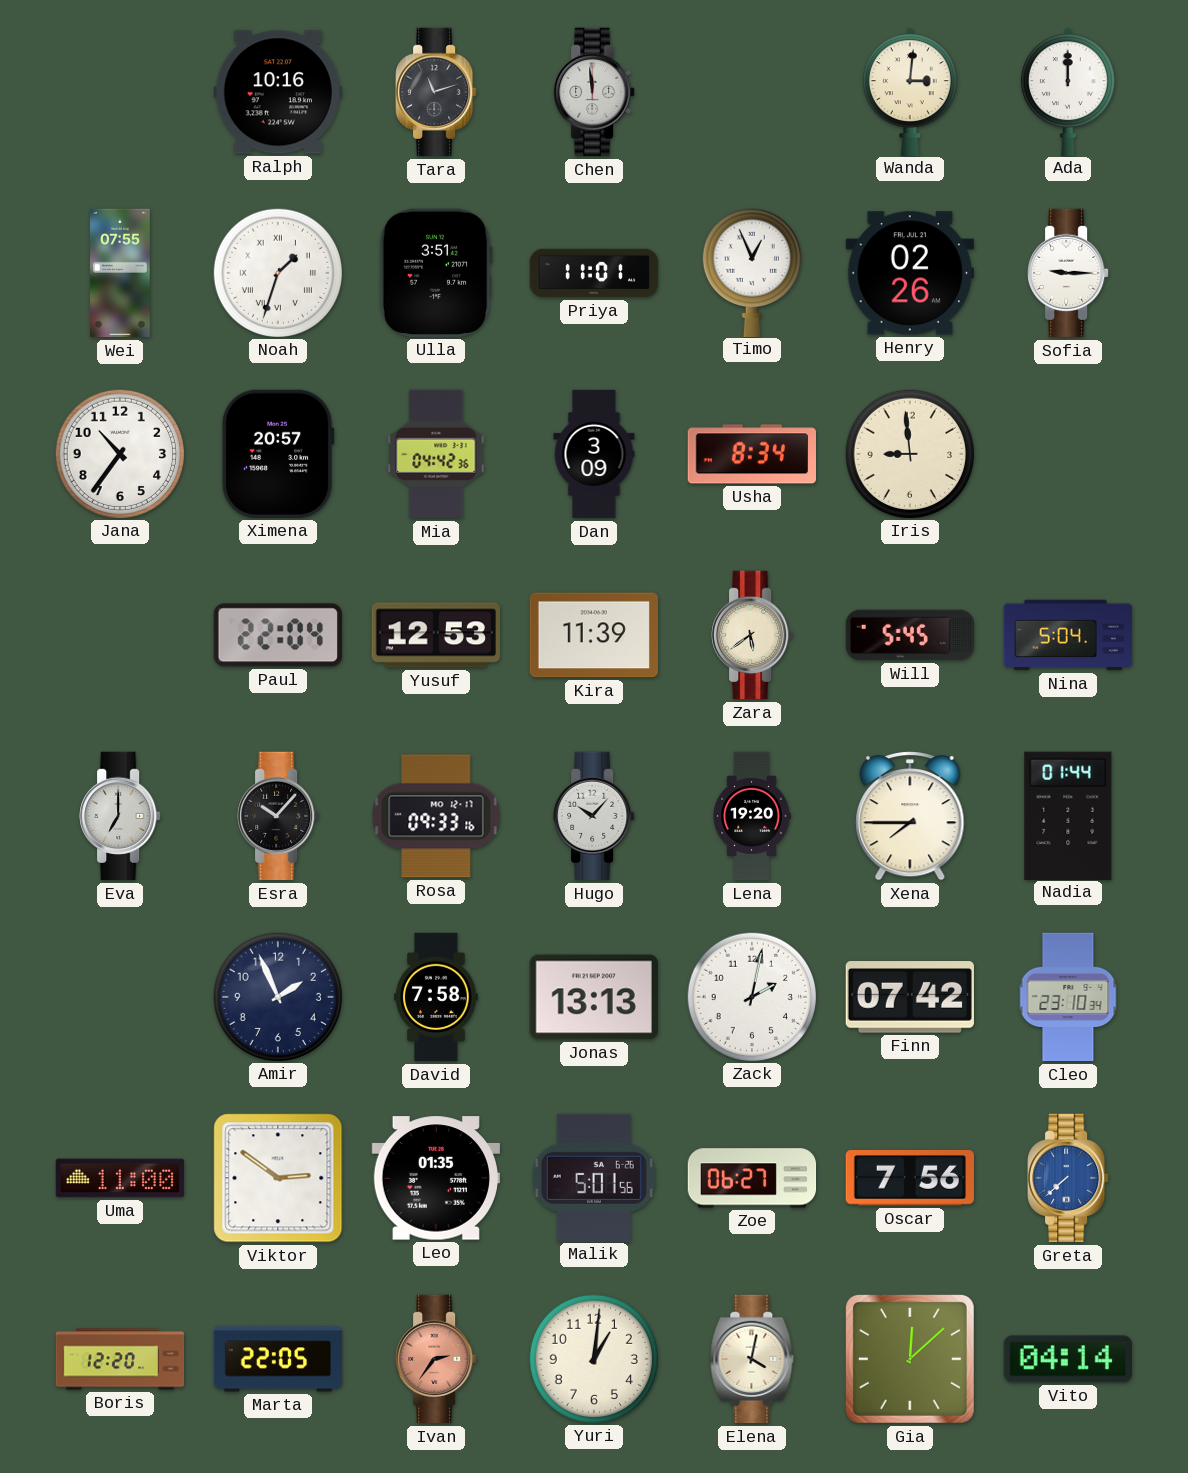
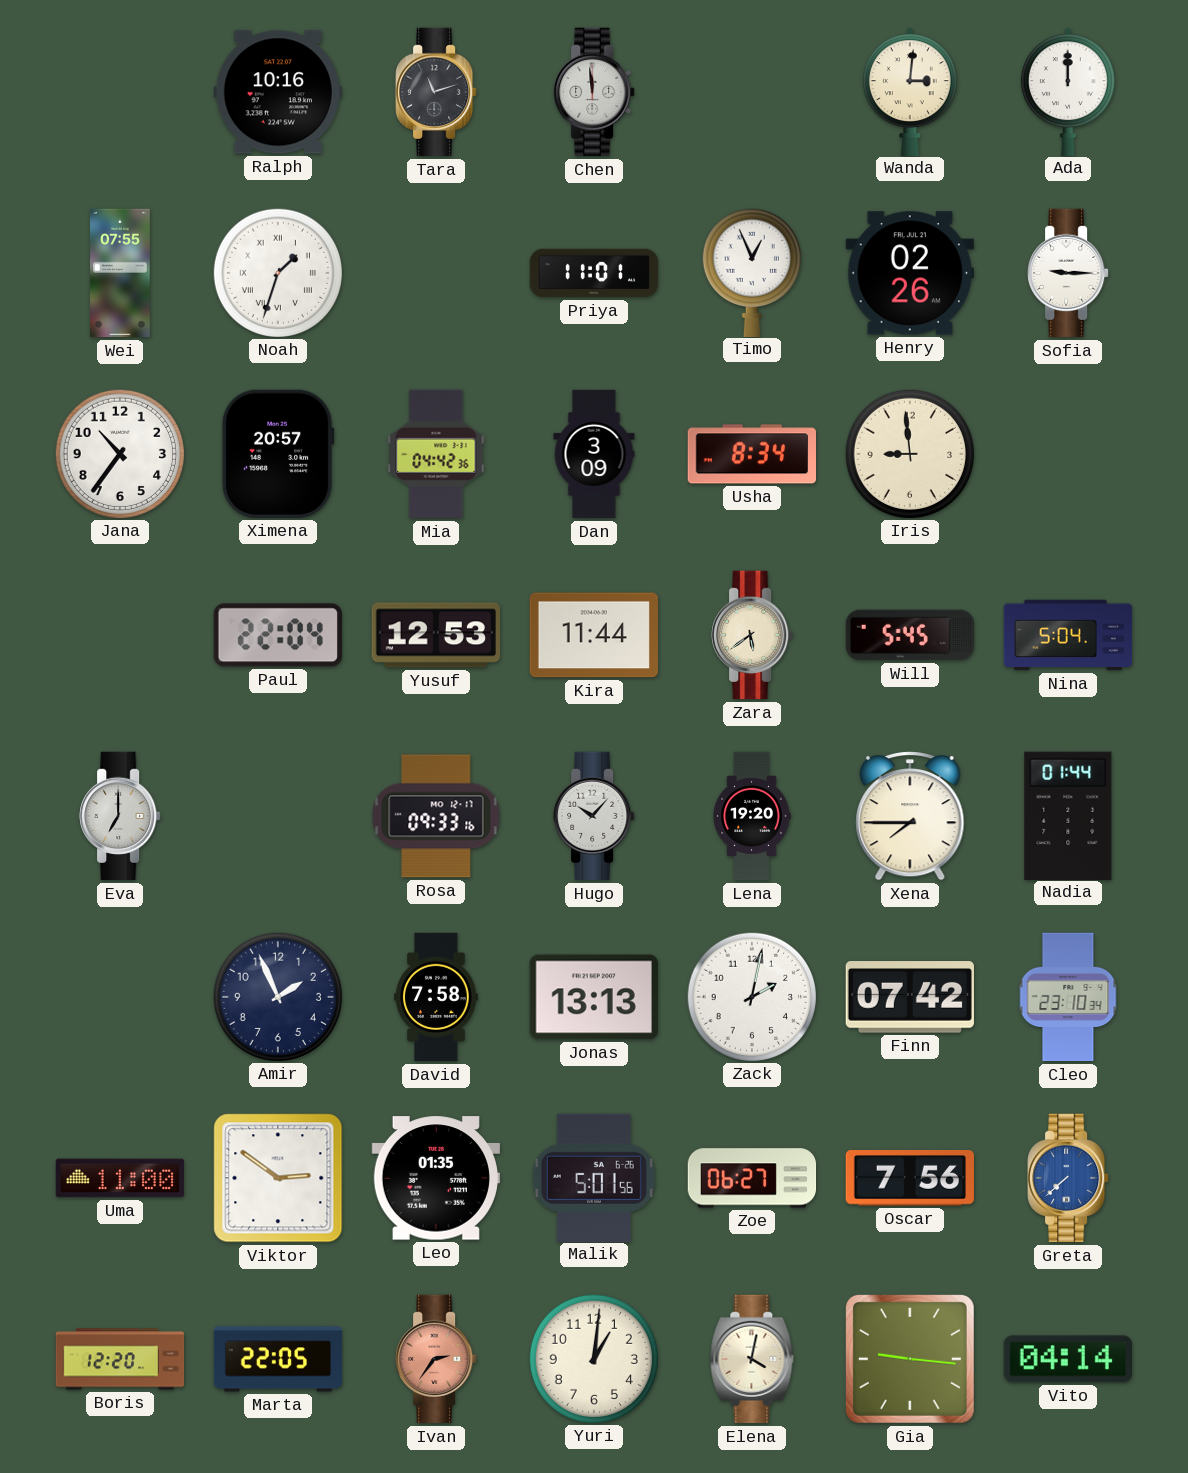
Ulla: 3:51 -> none (436, 273)
Kira: 11:39 -> 11:44 (593, 635)
Esra: 10:07 -> none (278, 816)
Gia: 12:08 -> 9:16 (910, 1359)
